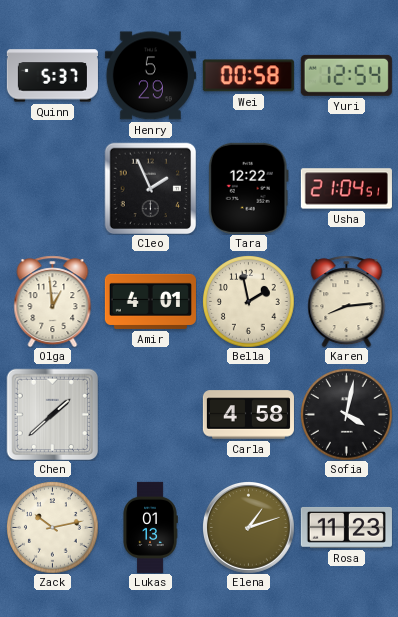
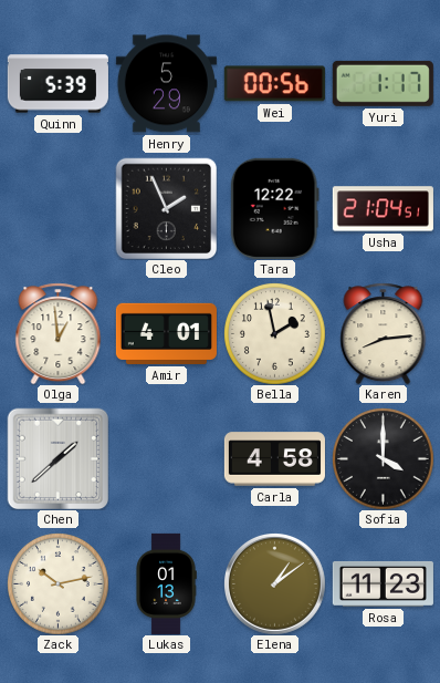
Quinn: 5:37 -> 5:39 (57, 84)
Wei: 00:58 -> 00:56 (274, 84)
Yuri: 12:54 -> 1:17 (383, 83)
Sofia: 4:02 -> 4:00 (383, 458)
Elena: 1:12 -> 1:09 (275, 584)
